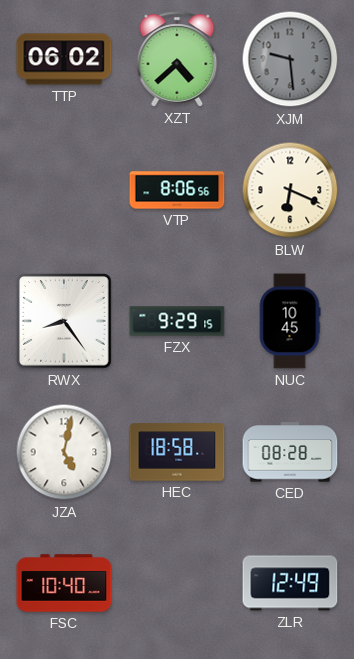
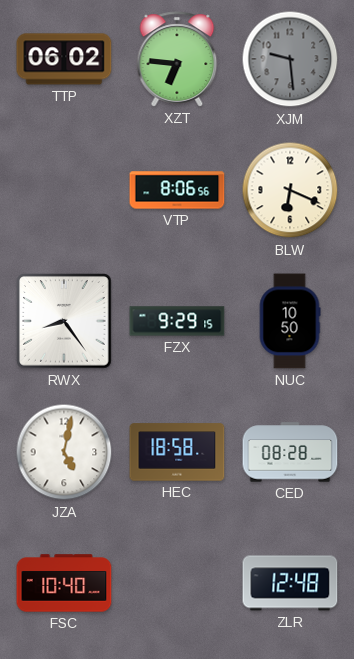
XZT: 4:38 -> 6:46 (177, 59)
NUC: 10:45 -> 10:50 (290, 321)
ZLR: 12:49 -> 12:48 (290, 583)
